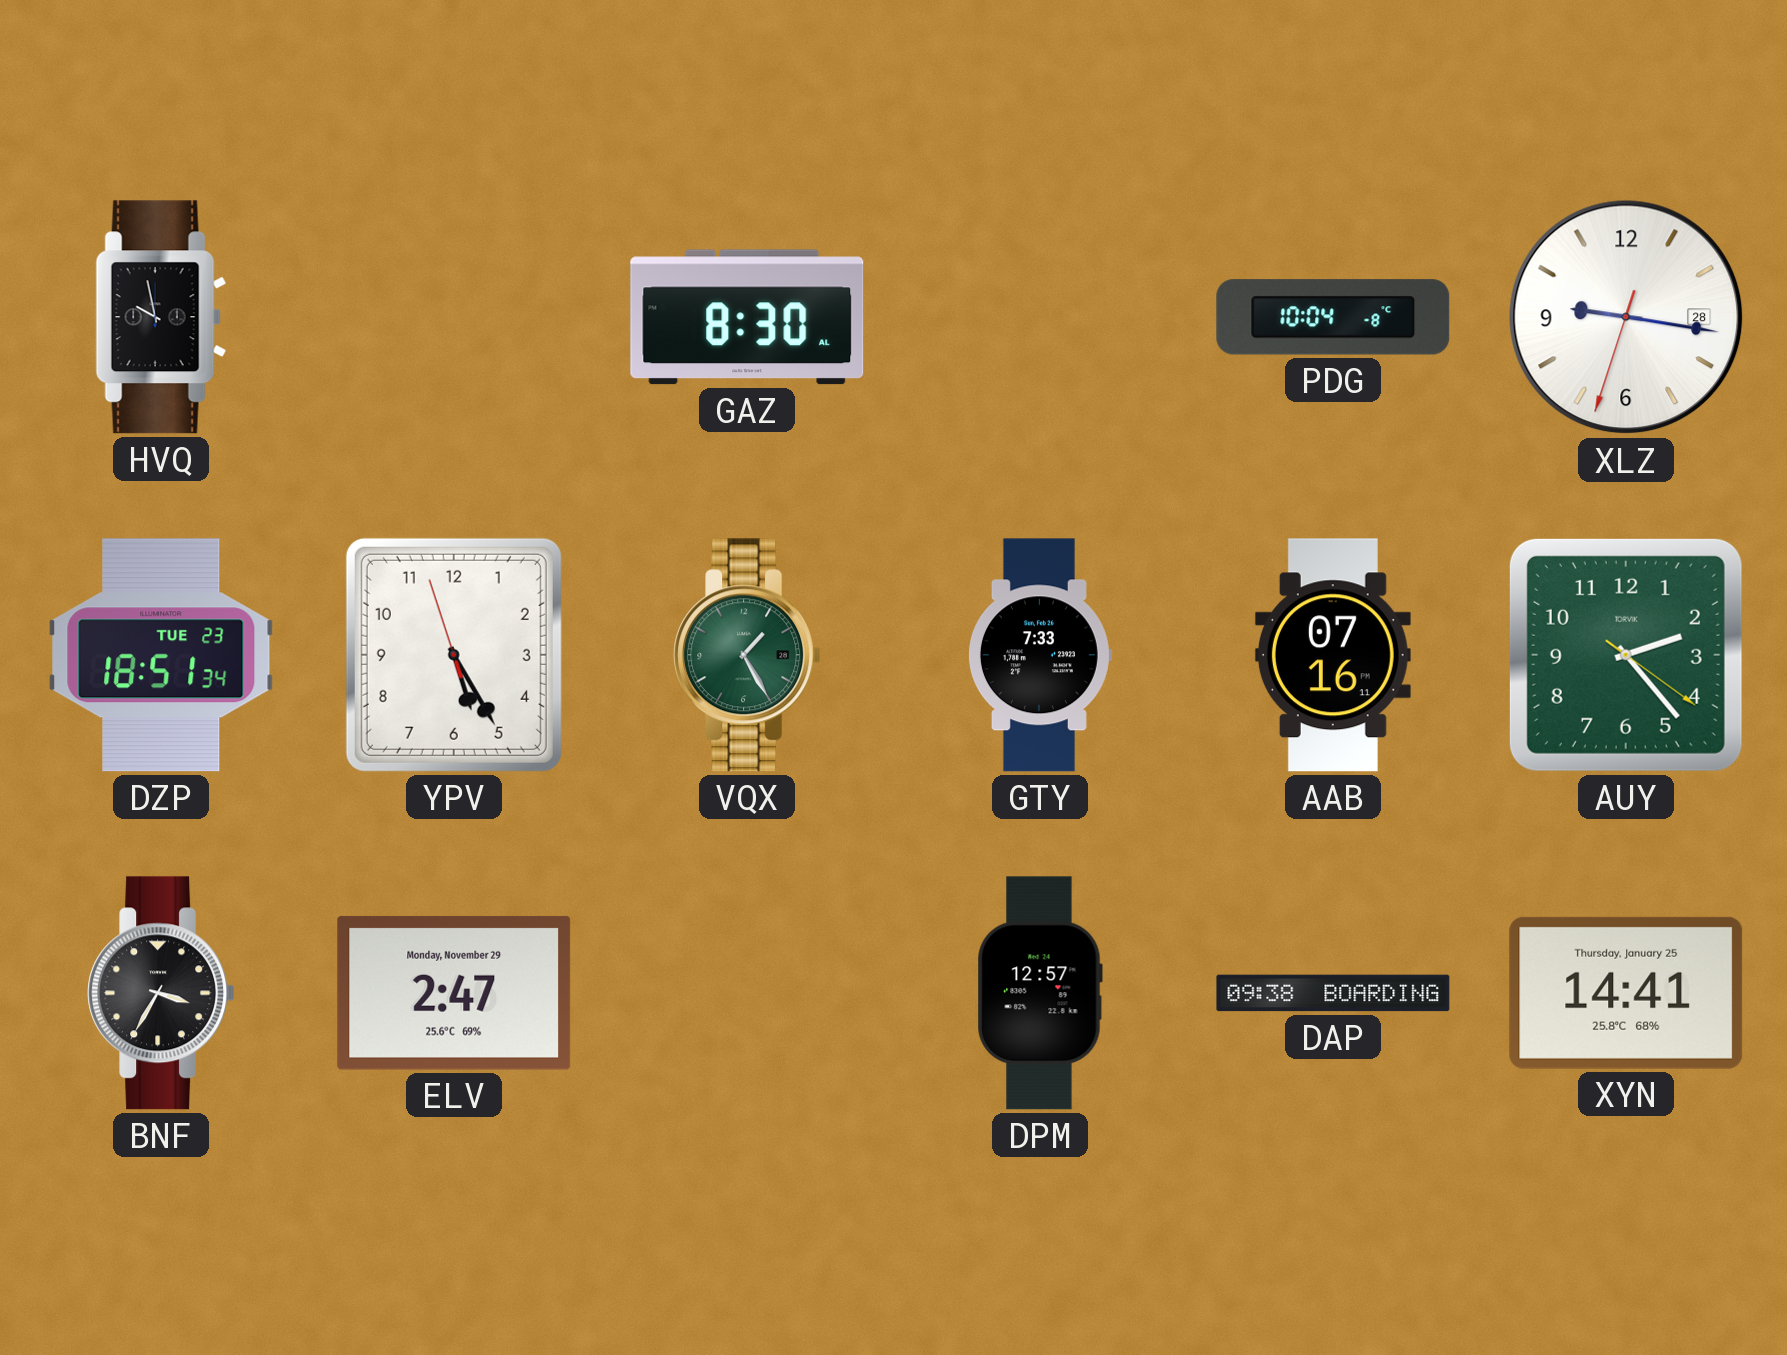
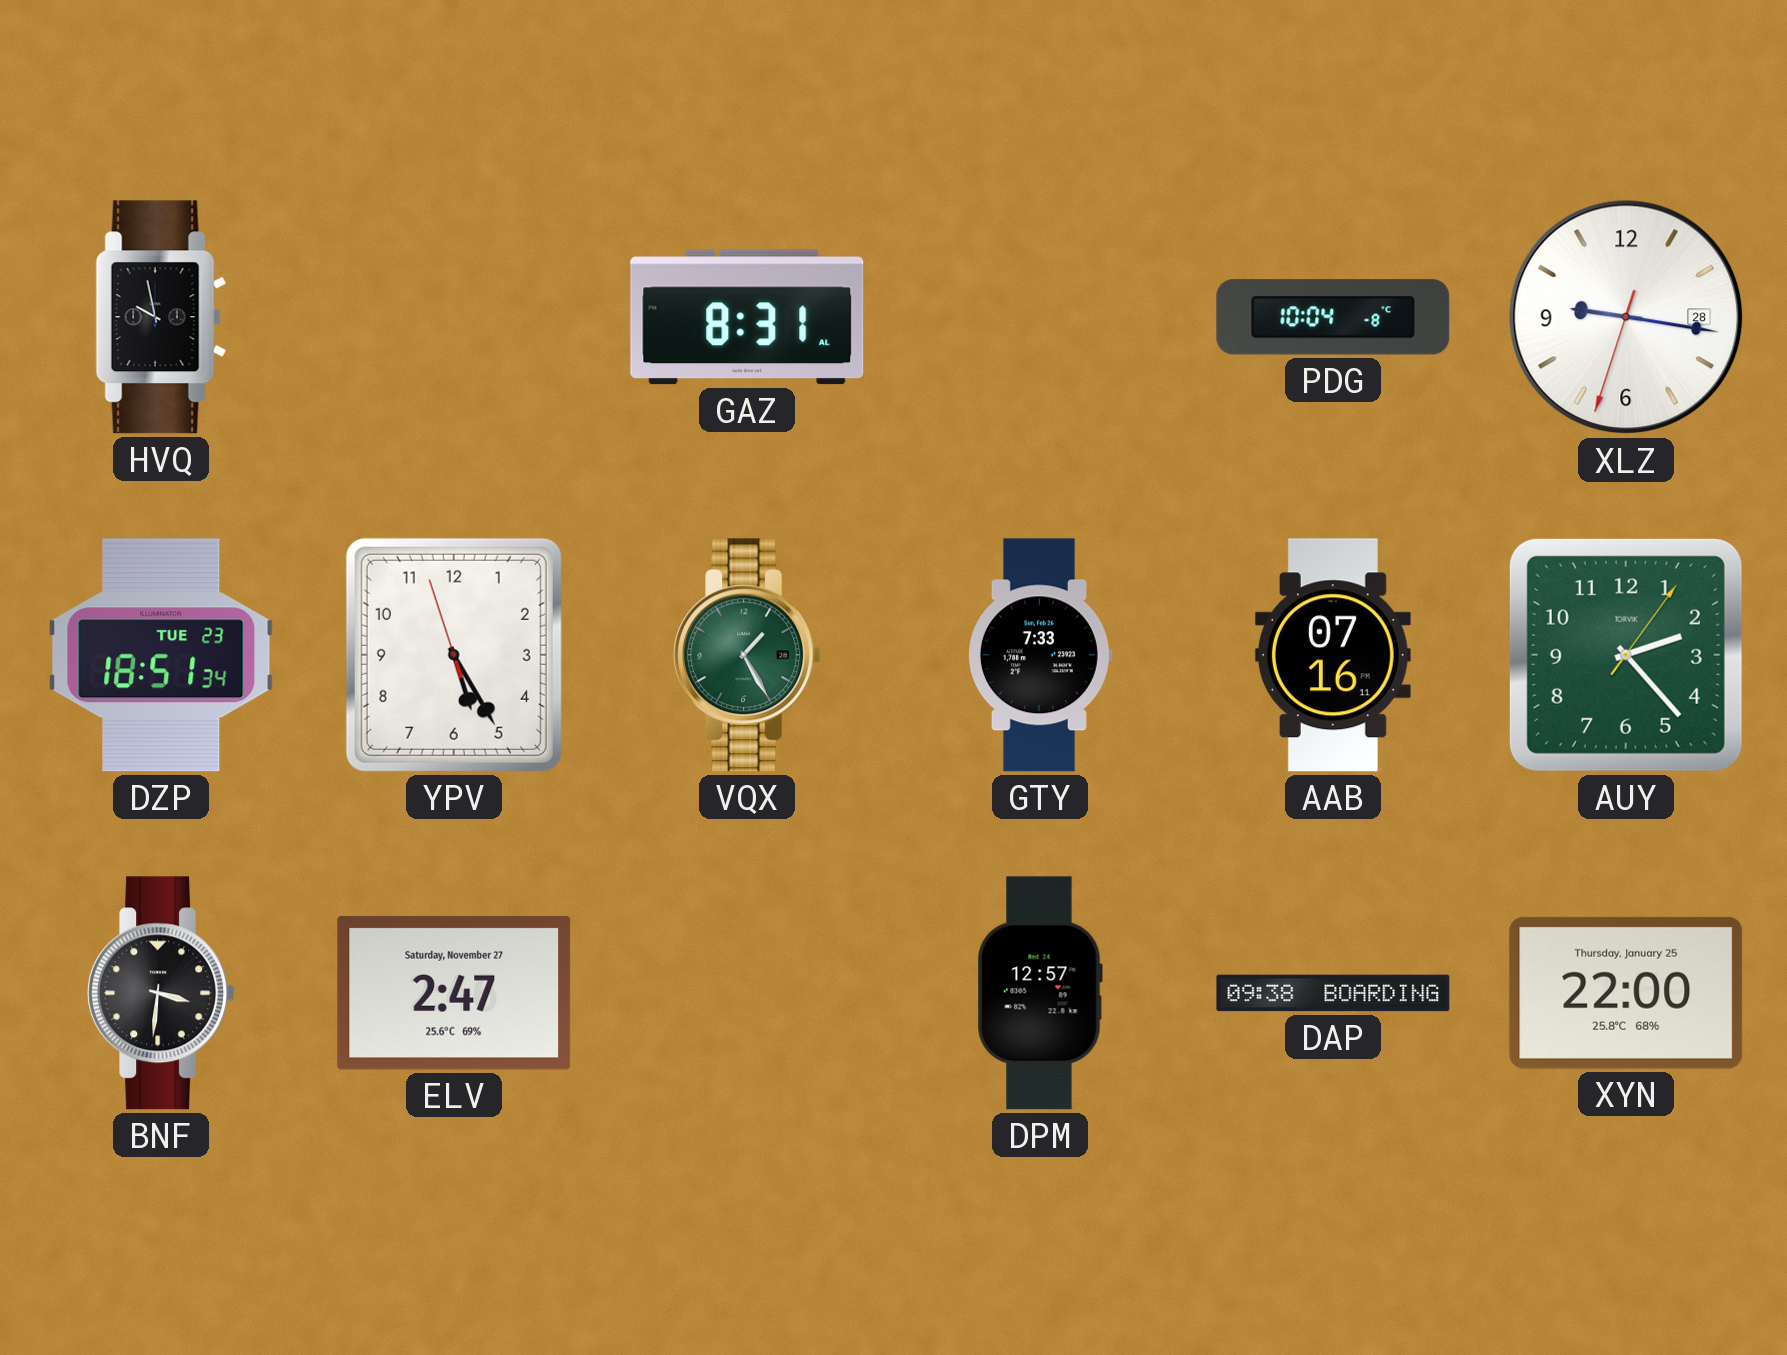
GAZ: 8:30 -> 8:31 (747, 317)
AUY: 2:23:21 -> 2:23:06 (1626, 655)
BNF: 3:35 -> 3:31 (161, 993)
ELV date: Monday, November 29 -> Saturday, November 27 (454, 993)
XYN: 14:41 -> 22:00 (1626, 993)
